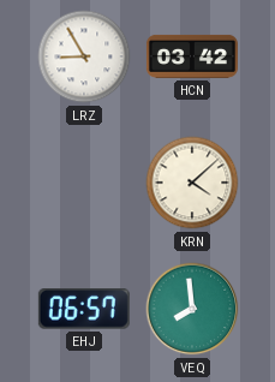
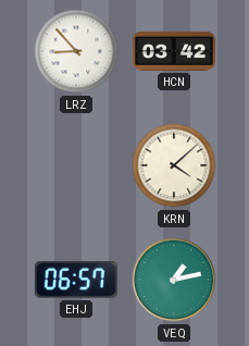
LRZ: 8:55 -> 8:53 (76, 51)
VEQ: 7:59 -> 1:13 (174, 280)
